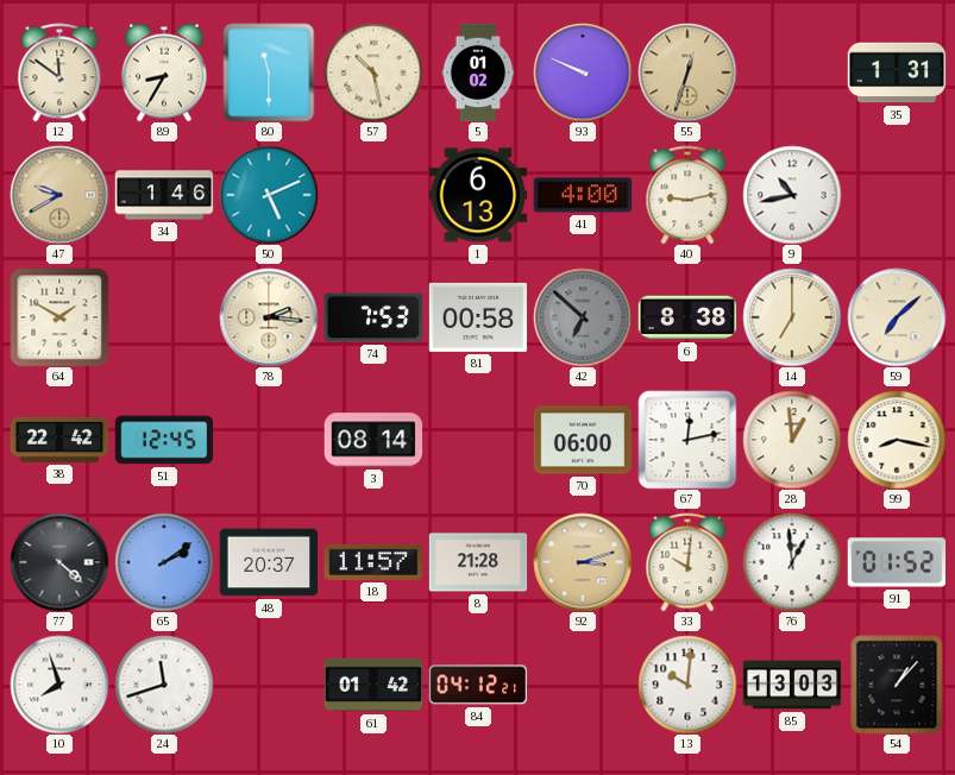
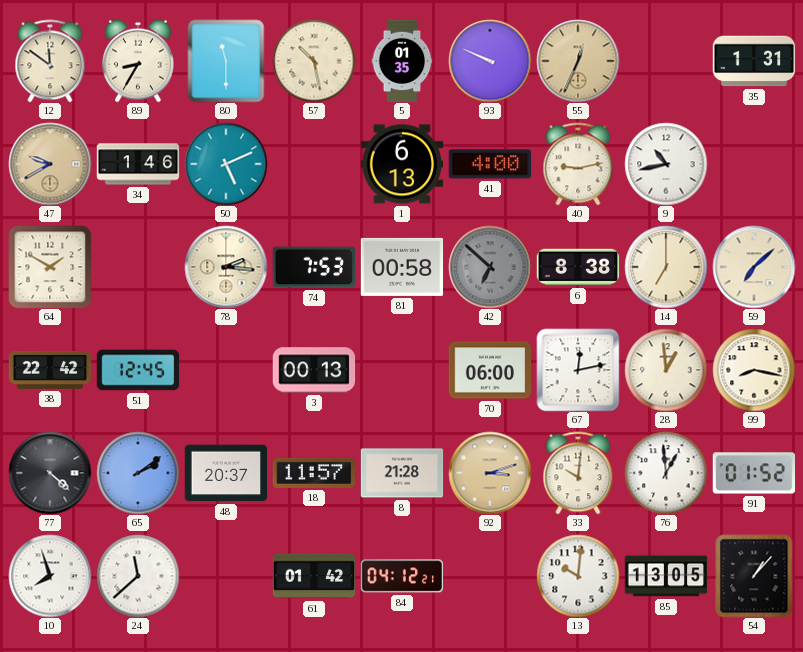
5: 01:02 -> 01:35 (402, 61)
55: 12:33 -> 12:34 (578, 61)
3: 08:14 -> 00:13 (314, 370)
24: 11:42 -> 11:38 (138, 576)
85: 13:03 -> 13:05 (666, 576)
